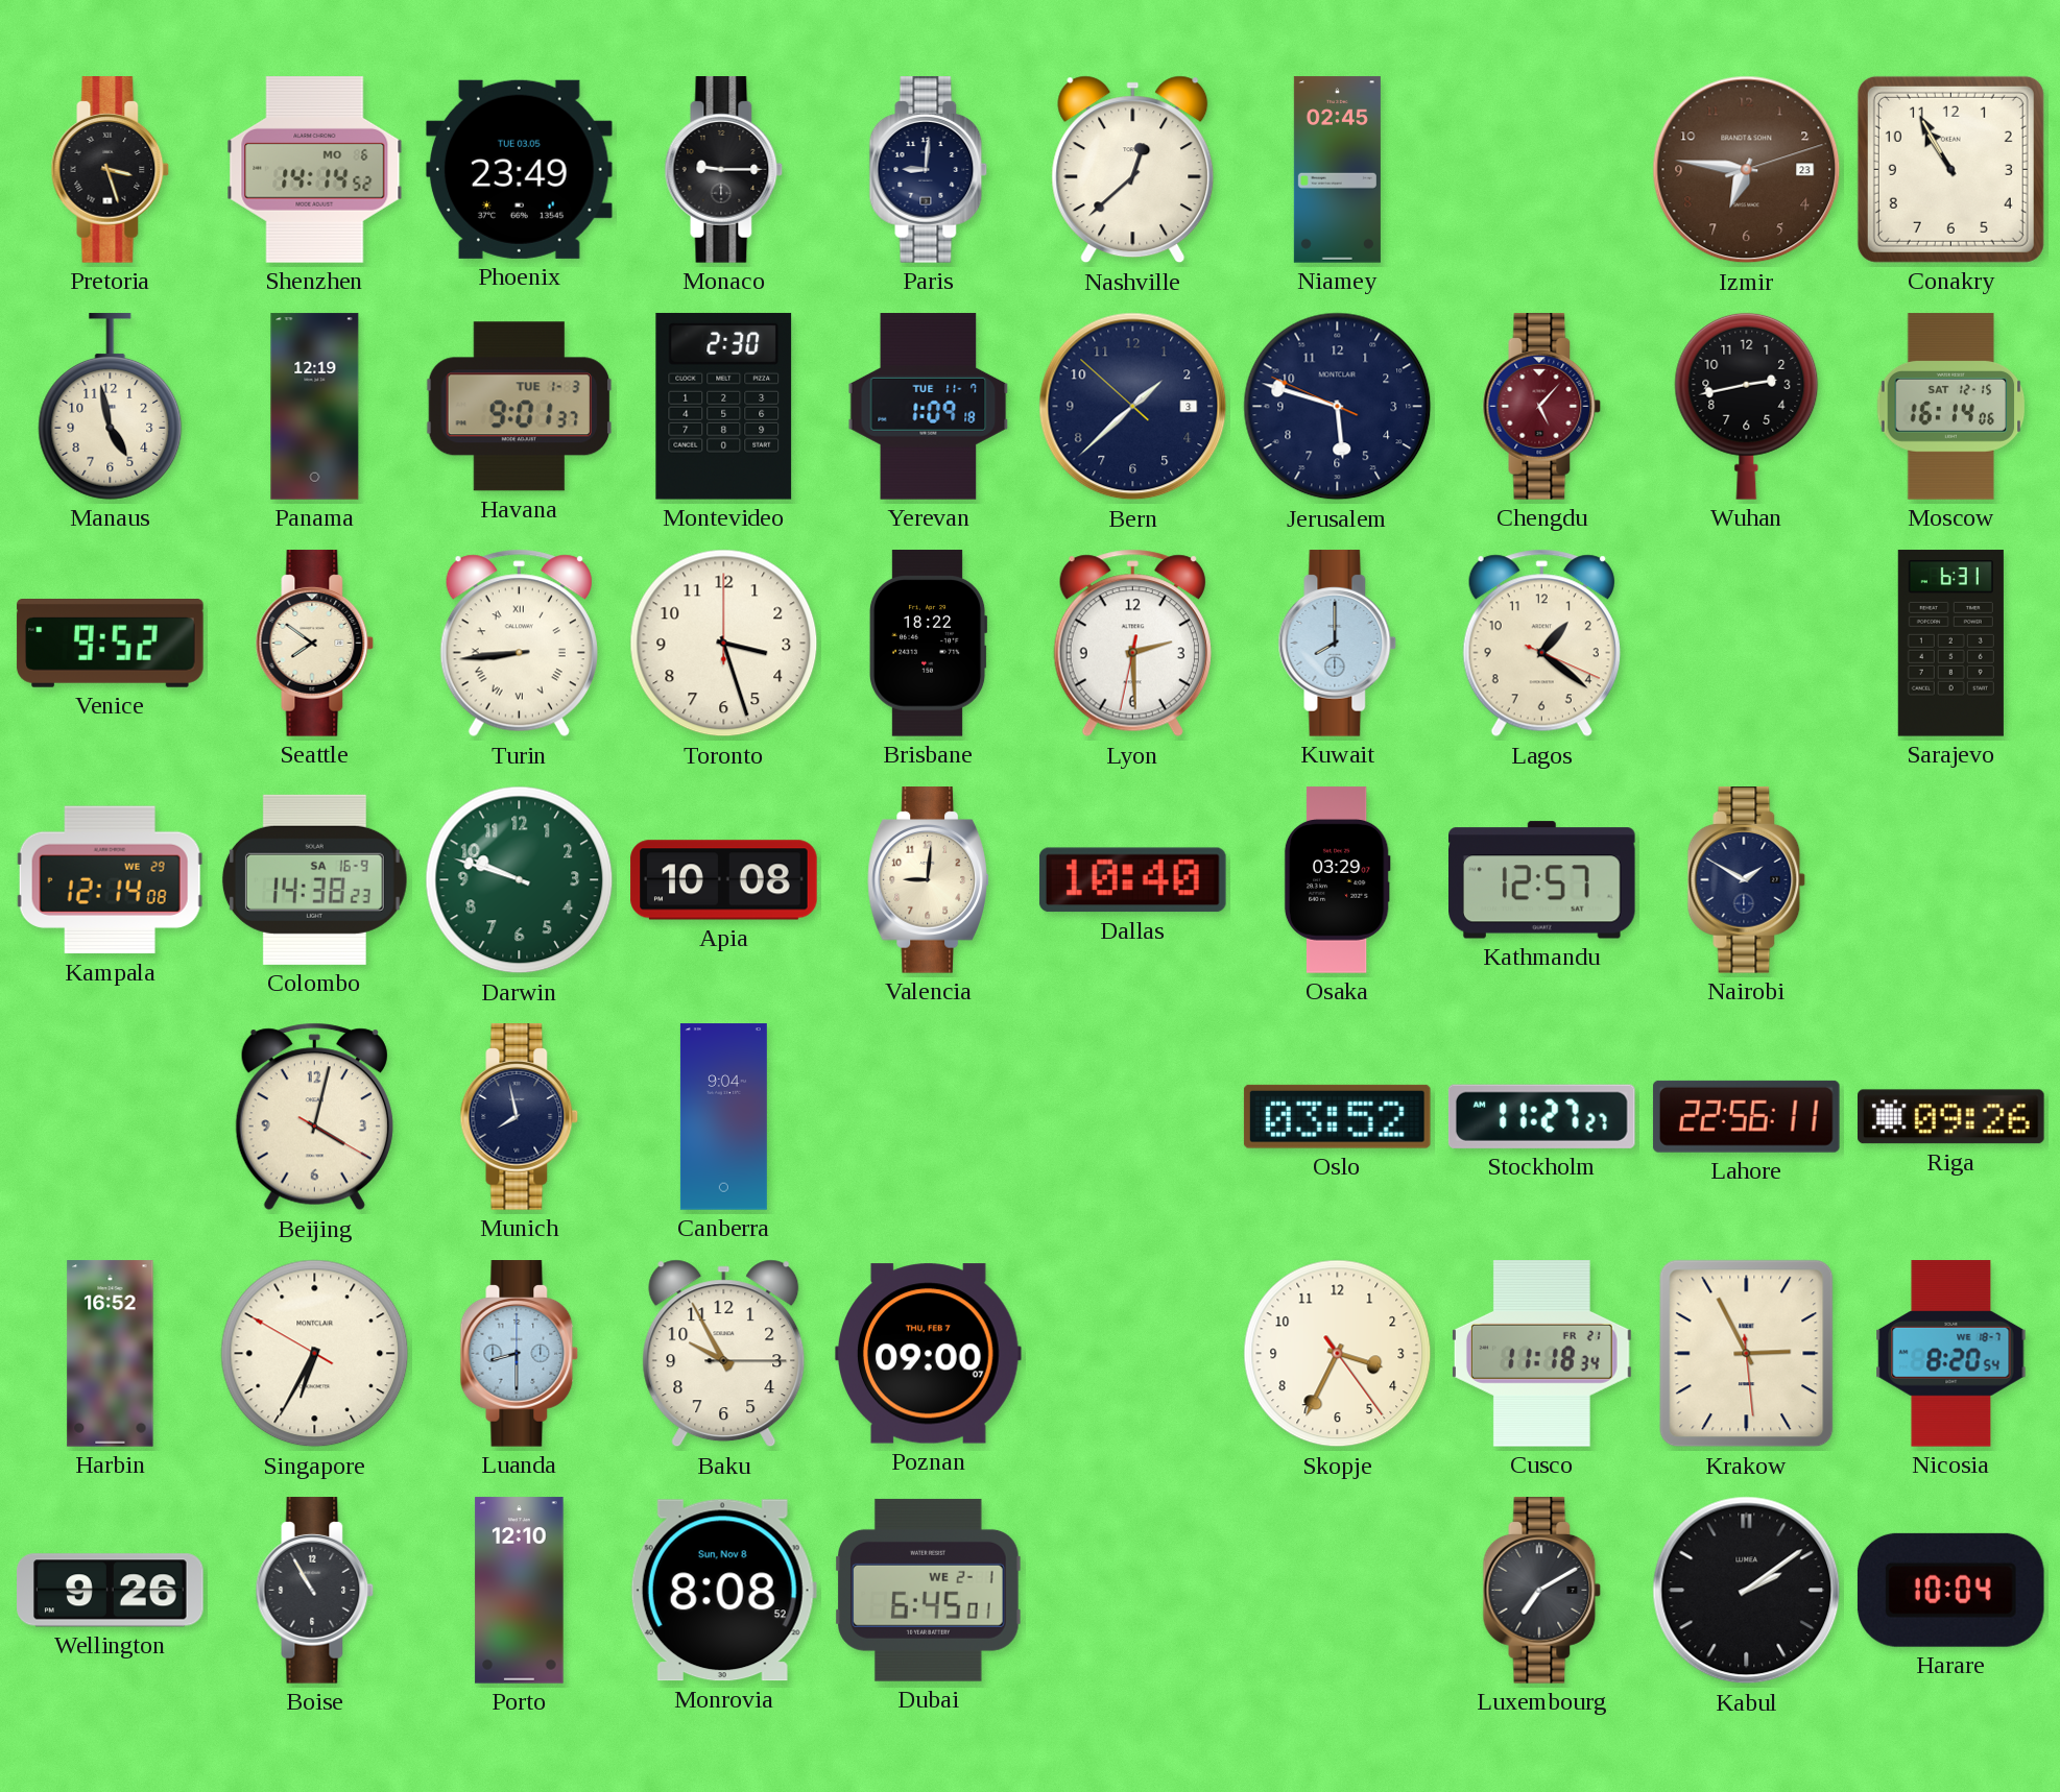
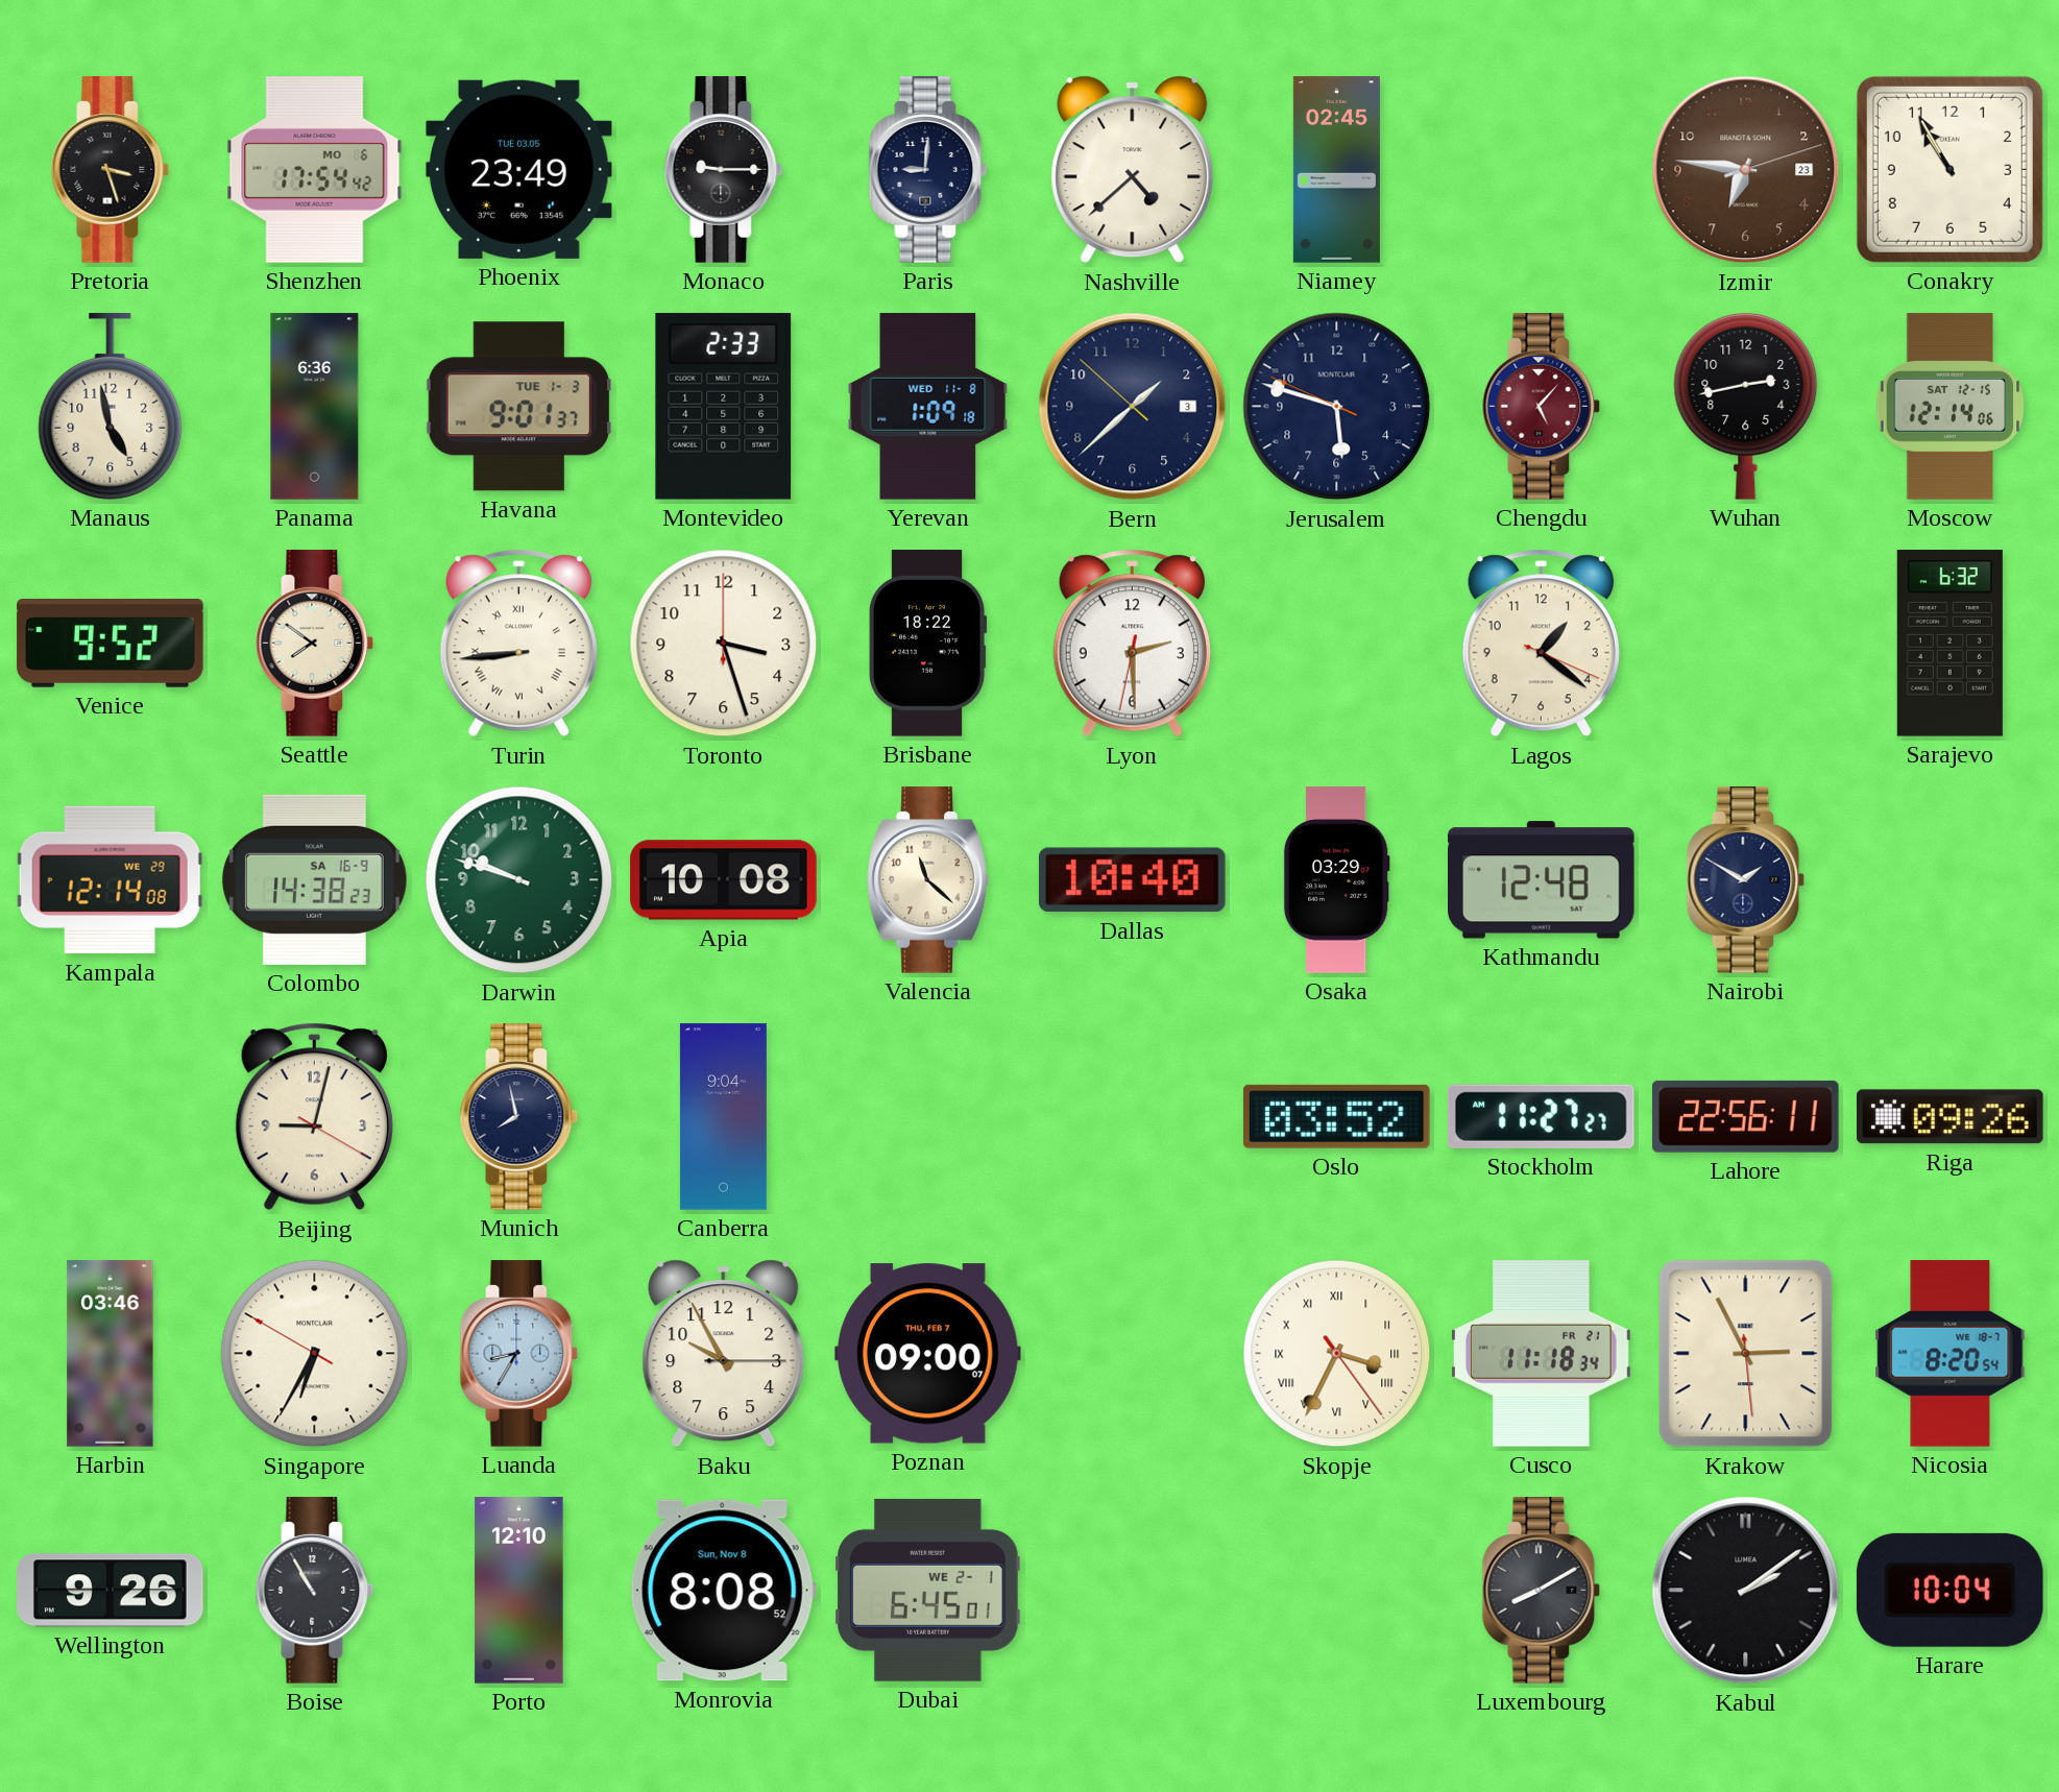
Shenzhen: 14:14 -> 17:54 (315, 170)
Nashville: 12:38 -> 4:38 (1133, 170)
Panama: 12:19 -> 6:36 (315, 407)
Montevideo: 2:30 -> 2:33 (724, 406)
Yerevan date: TUE 11-7 -> WED 11-8 (928, 407)
Moscow: 16:14 -> 12:14 (1951, 407)
Kuwait: 8:00 -> none (1338, 644)
Sarajevo: 6:31 -> 6:32 (1949, 644)
Valencia: 9:01 -> 11:22 (927, 880)
Kathmandu: 12:57 -> 12:48 (1542, 880)
Beijing: 4:02 -> 9:02 (314, 1117)
Harbin: 16:52 -> 03:46 (111, 1354)
Luanda: 8:30 -> 8:35 (519, 1354)
Skopje numerals: Arabic -> Roman (1337, 1354)
Luxembourg: 7:10 -> 8:10 (1542, 1591)
